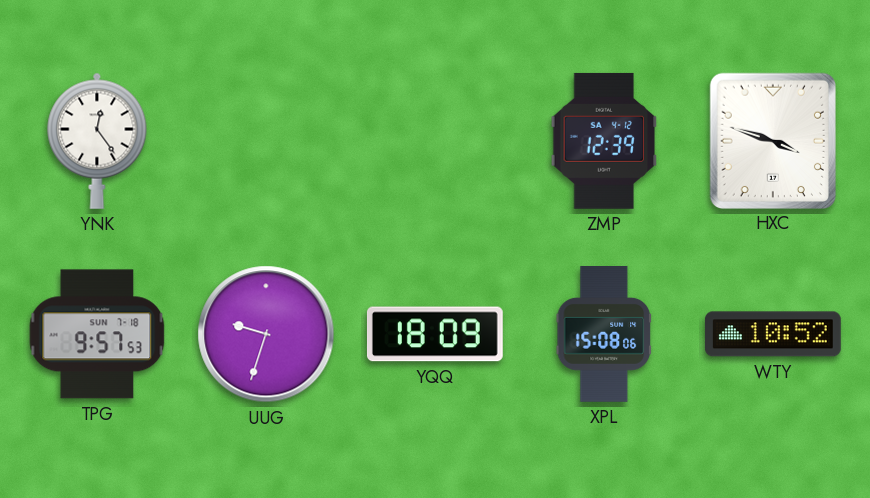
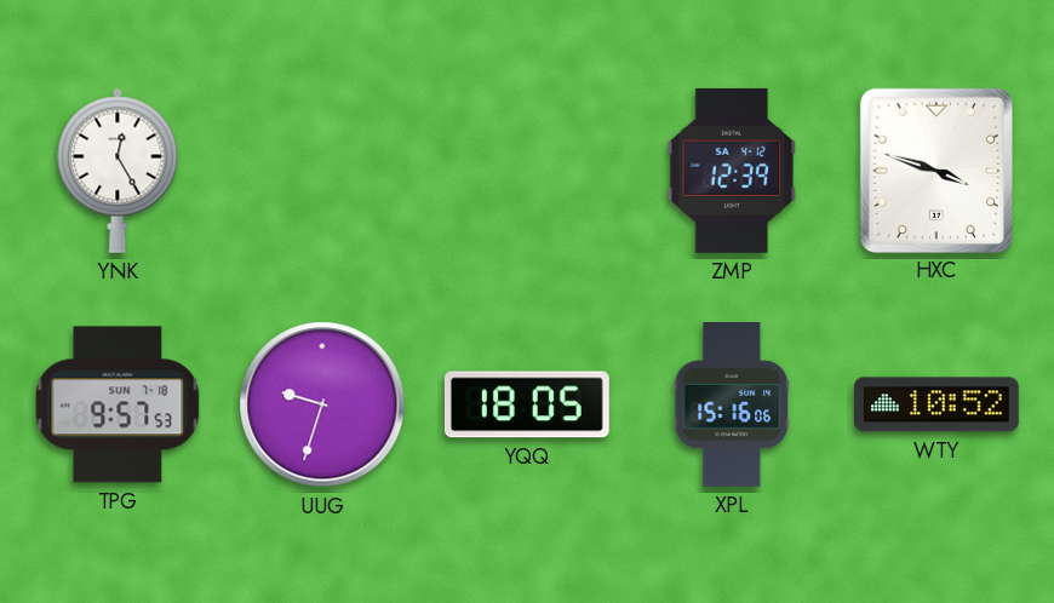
YNK: 12:24 -> 12:25 (118, 171)
YQQ: 18:09 -> 18:05 (527, 404)
XPL: 15:08 -> 15:16 (732, 406)
